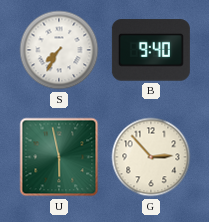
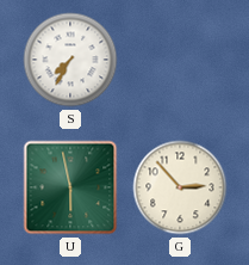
B: 9:40 -> none (151, 50)
